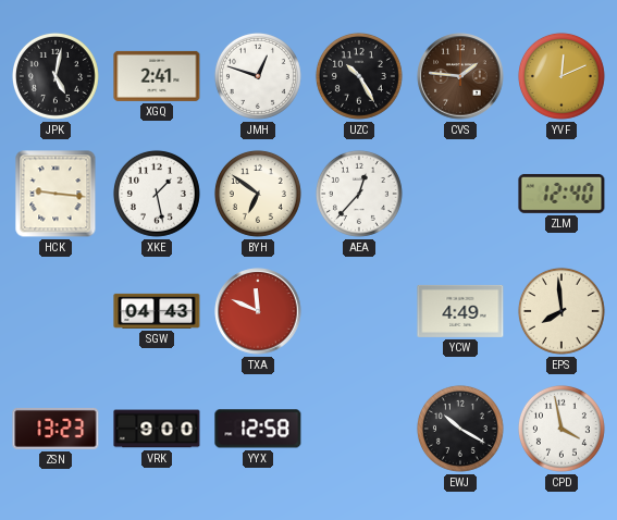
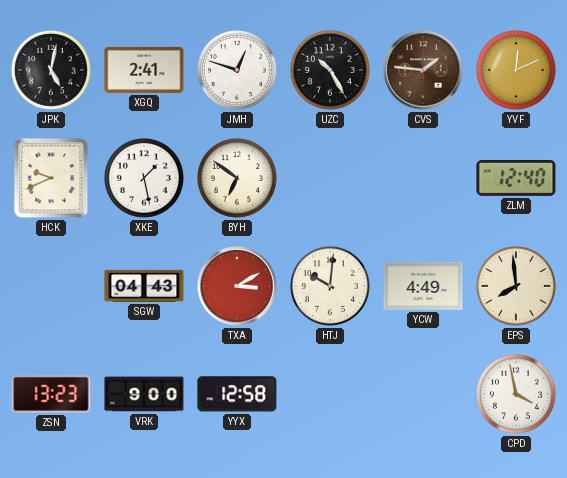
HCK: 9:16 -> 9:41 (51, 178)
AEA: 12:37 -> none (359, 194)
TXA: 11:49 -> 3:10 (237, 286)
HTJ: none -> 10:01 (330, 286)
EWJ: 10:20 -> none (460, 429)
